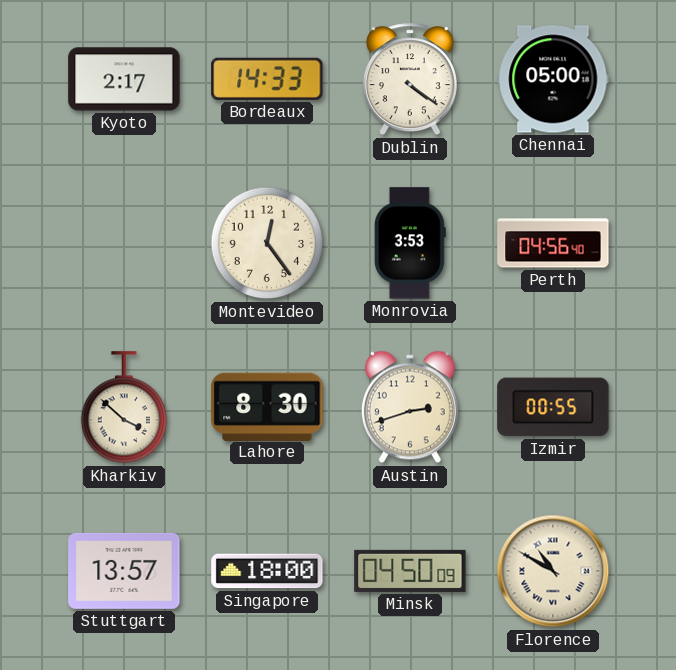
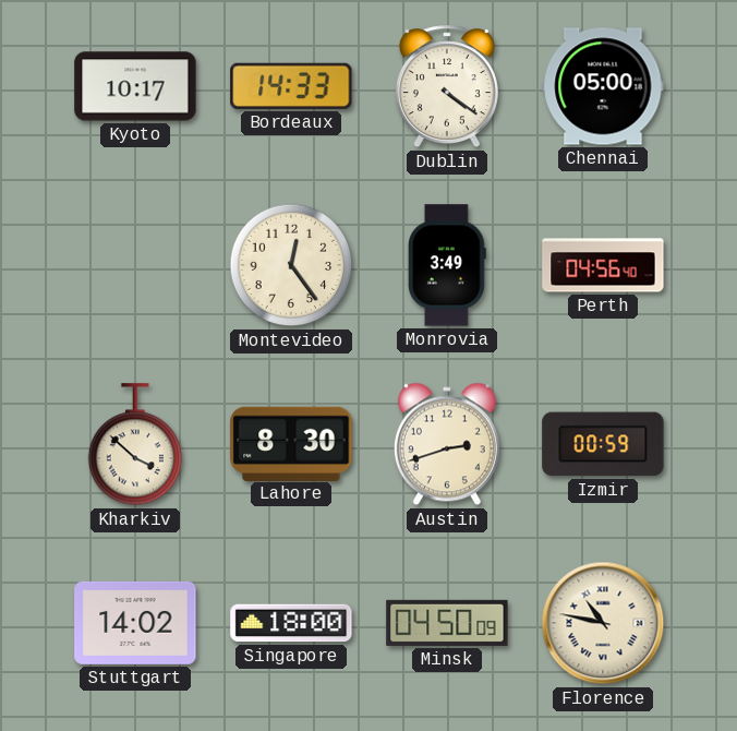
Kyoto: 2:17 -> 10:17 (135, 86)
Monrovia: 3:53 -> 3:49 (447, 265)
Izmir: 00:55 -> 00:59 (603, 444)
Stuttgart: 13:57 -> 14:02 (135, 623)
Florence: 10:50 -> 10:47 (603, 623)
